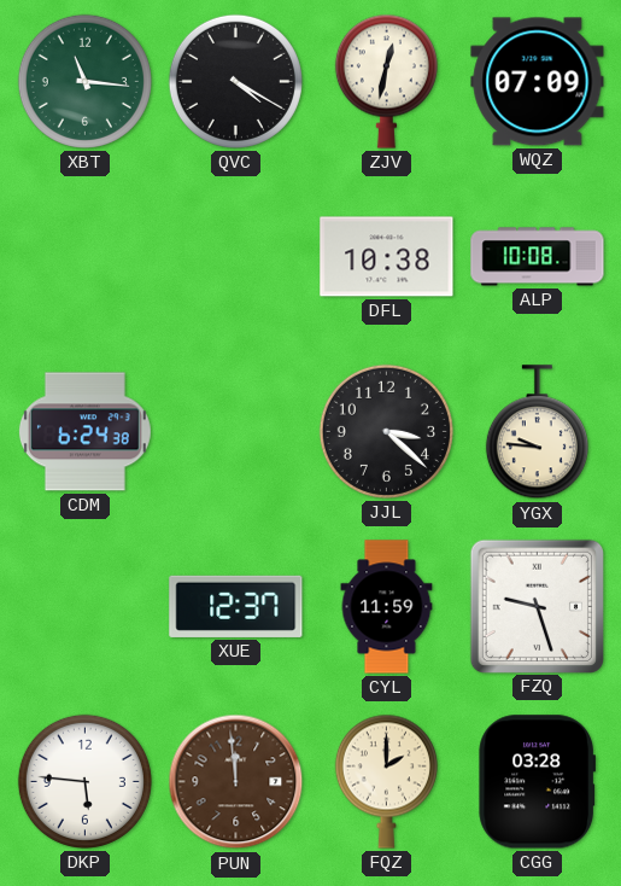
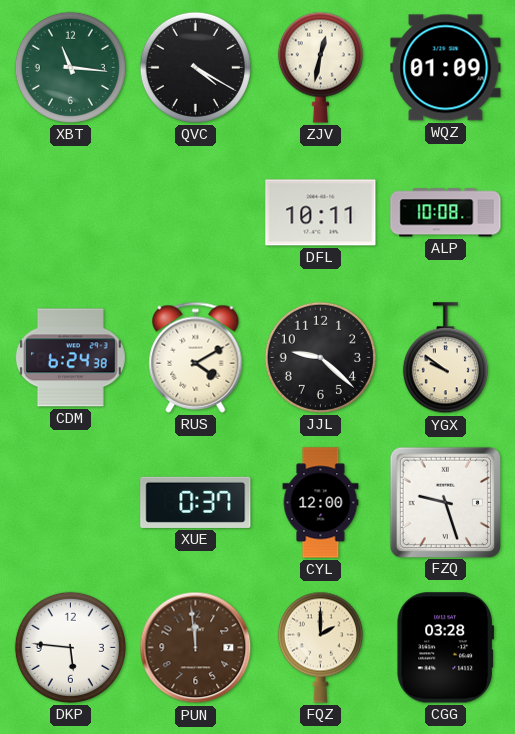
WQZ: 07:09 -> 01:09 (446, 68)
DFL: 10:38 -> 10:11 (321, 213)
RUS: none -> 4:10 (196, 357)
JJL: 3:22 -> 9:22 (320, 357)
YGX: 9:46 -> 9:51 (445, 358)
XUE: 12:37 -> 0:37 (196, 502)
CYL: 11:59 -> 12:00 (321, 503)
